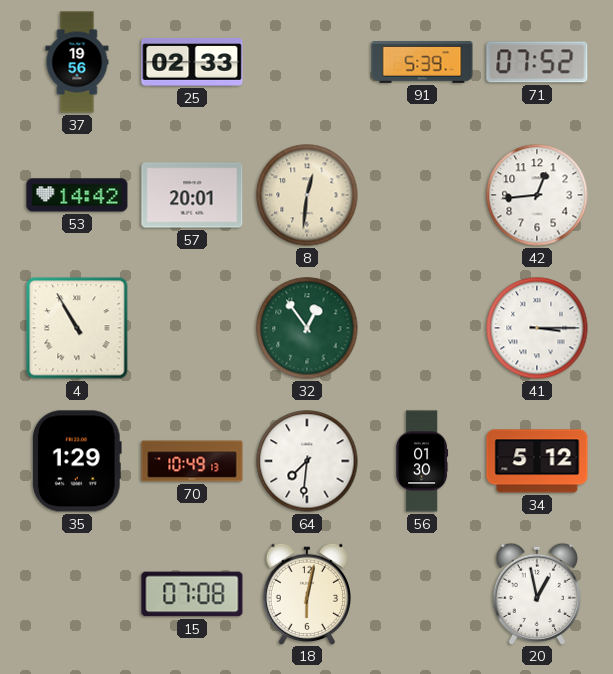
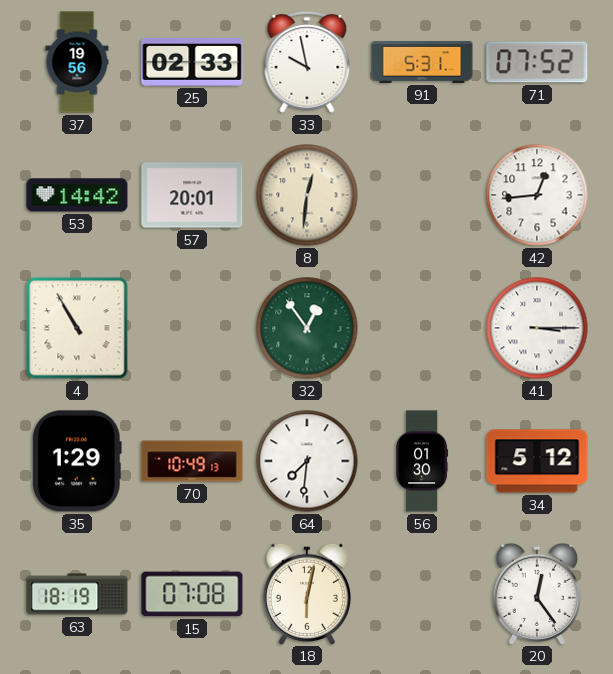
33: none -> 9:58 (307, 62)
91: 5:39 -> 5:31 (422, 62)
63: none -> 18:19 (77, 594)
20: 12:58 -> 12:24 (537, 593)
